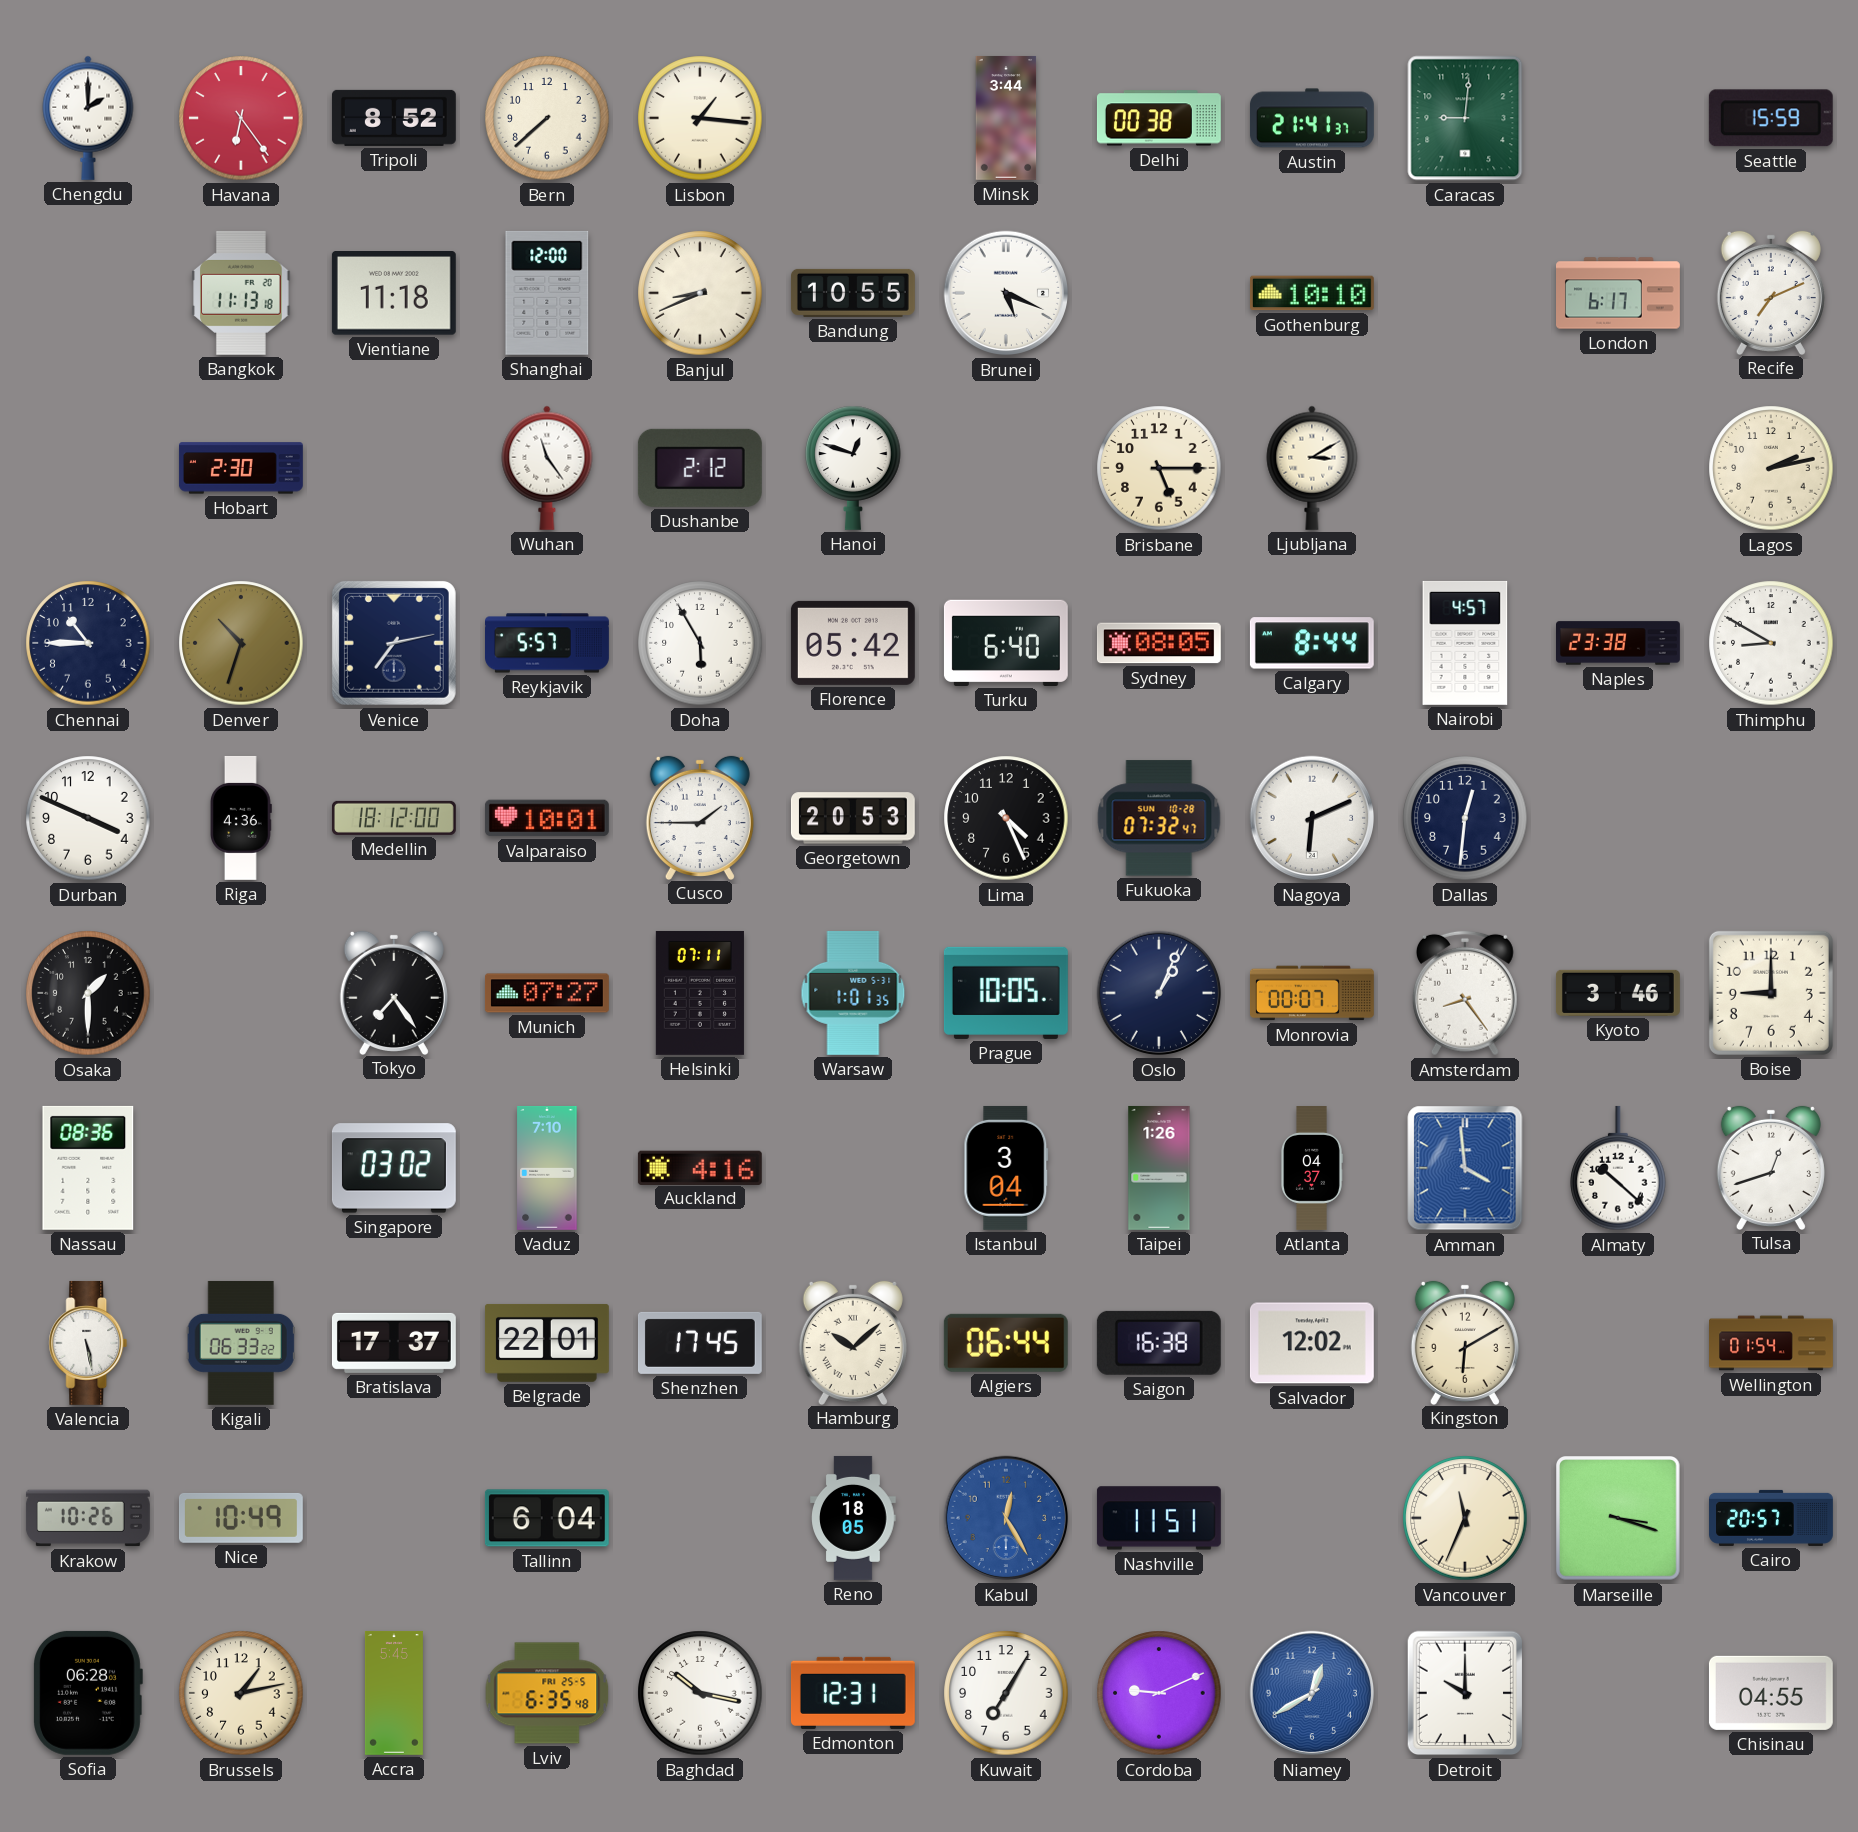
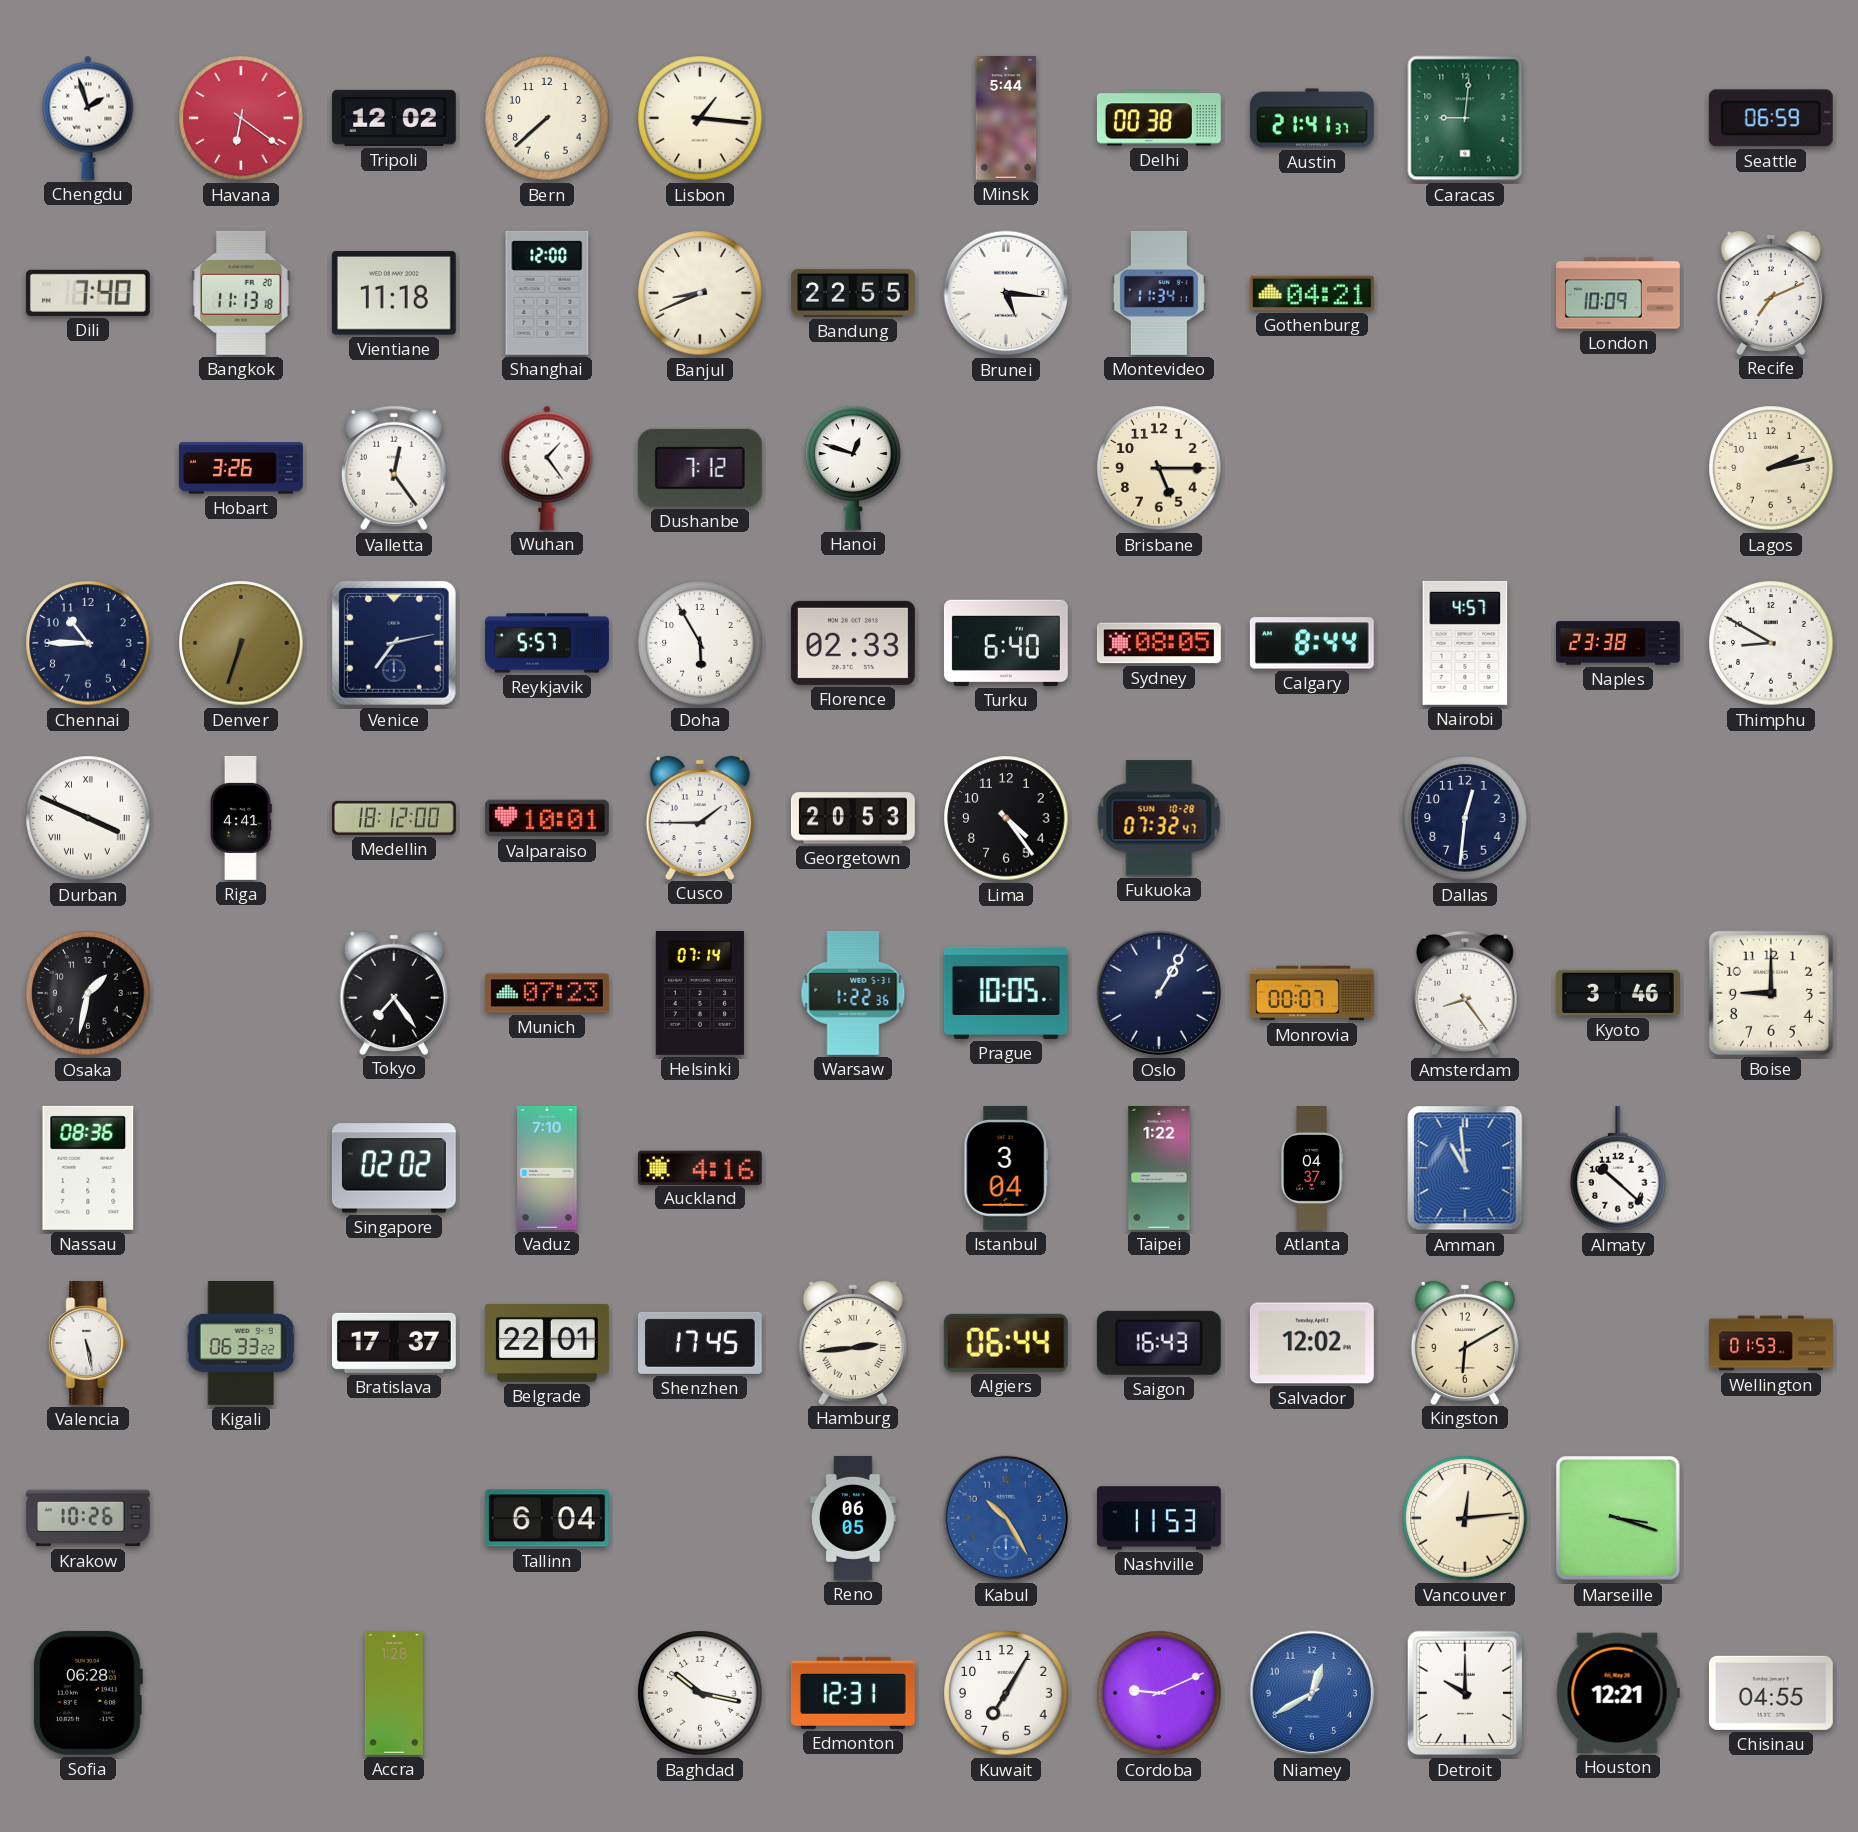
Chengdu: 2:00 -> 1:57 (88, 118)
Havana: 6:24 -> 6:21 (241, 118)
Tripoli: 8:52 -> 12:02 (394, 118)
Minsk: 3:44 -> 5:44 (1006, 118)
Seattle: 15:59 -> 06:59 (1771, 118)
Dili: none -> 7:40 (88, 293)
Bandung: 10:55 -> 22:55 (853, 293)
Brunei: 5:19 -> 5:16 (1006, 293)
Montevideo: none -> 11:34 (1159, 293)
Gothenburg: 10:10 -> 04:21 (1312, 293)
London: 6:17 -> 10:09 (1619, 293)
Hobart: 2:30 -> 3:26 (241, 468)
Valletta: none -> 12:24 (394, 468)
Wuhan: 11:24 -> 1:24 (547, 468)
Dushanbe: 2:12 -> 7:12 (700, 468)
Ljubljana: 3:10 -> none (1312, 468)
Denver: 10:33 -> 6:33 (241, 643)
Florence: 05:42 -> 02:33 (853, 643)
Durban numerals: Arabic -> Roman (88, 818)
Riga: 4:36 -> 4:41 (241, 818)
Lima: 4:26 -> 4:24 (1006, 818)
Nagoya: 6:11 -> none (1312, 818)
Osaka: 1:30 -> 1:32 (88, 993)
Munich: 07:27 -> 07:23 (547, 993)
Helsinki: 07:11 -> 07:14 (700, 993)
Warsaw: 1:01 -> 1:22 (853, 993)
Oslo: 1:04 -> 1:05 (1159, 993)
Singapore: 03:02 -> 02:02 (394, 1168)
Taipei: 1:26 -> 1:22 (1159, 1168)
Amman: 3:59 -> 10:59 (1465, 1168)
Tulsa: 12:42 -> none (1771, 1167)
Hamburg: 10:08 -> 2:44 (853, 1342)
Saigon: 16:38 -> 16:43 (1159, 1343)
Wellington: 01:54 -> 01:53 (1772, 1343)
Nice: 10:49 -> none (241, 1518)
Reno: 18:05 -> 06:05 (853, 1518)
Kabul: 12:25 -> 10:25 (1006, 1518)
Nashville: 11:51 -> 11:53 (1159, 1518)
Vancouver: 11:34 -> 12:14 (1465, 1518)
Cairo: 20:57 -> none (1772, 1518)
Brussels: 1:13 -> none (241, 1693)
Accra: 5:45 -> 1:28 (394, 1693)
Lviv: 6:35 -> none (547, 1693)
Houston: none -> 12:21 (1618, 1693)
